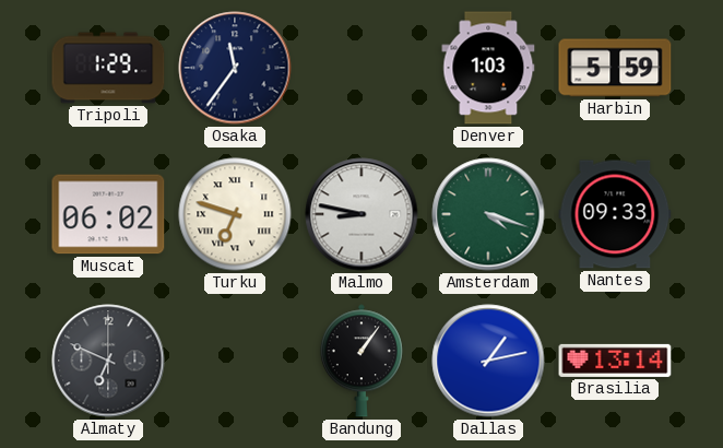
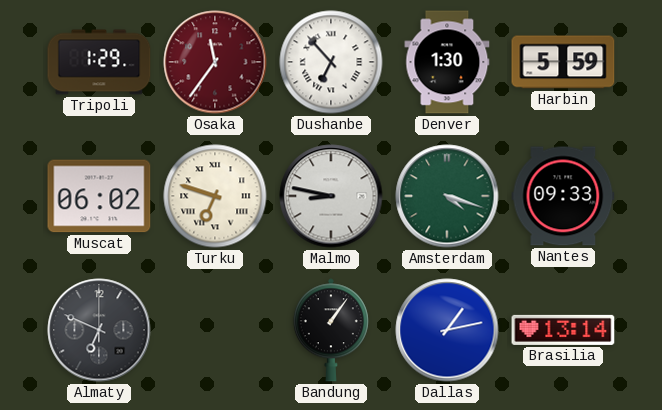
Osaka dial: navy -> burgundy (215, 62)
Dushanbe: none -> 6:53 (331, 62)
Denver: 1:03 -> 1:30 (447, 62)
